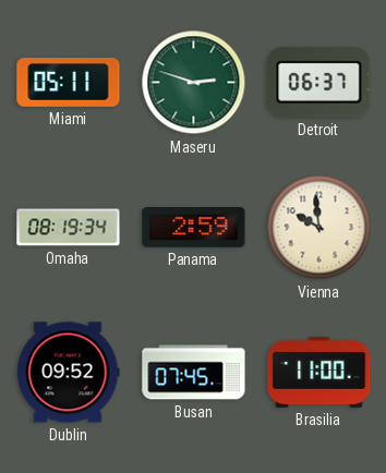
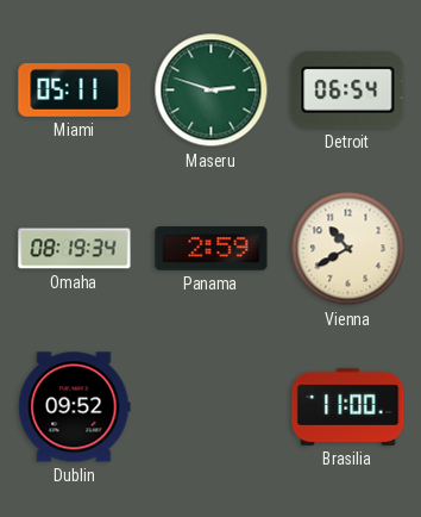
Detroit: 06:37 -> 06:54 (348, 89)
Vienna: 9:59 -> 10:40 (348, 249)
Busan: 07:45 -> none (194, 373)
